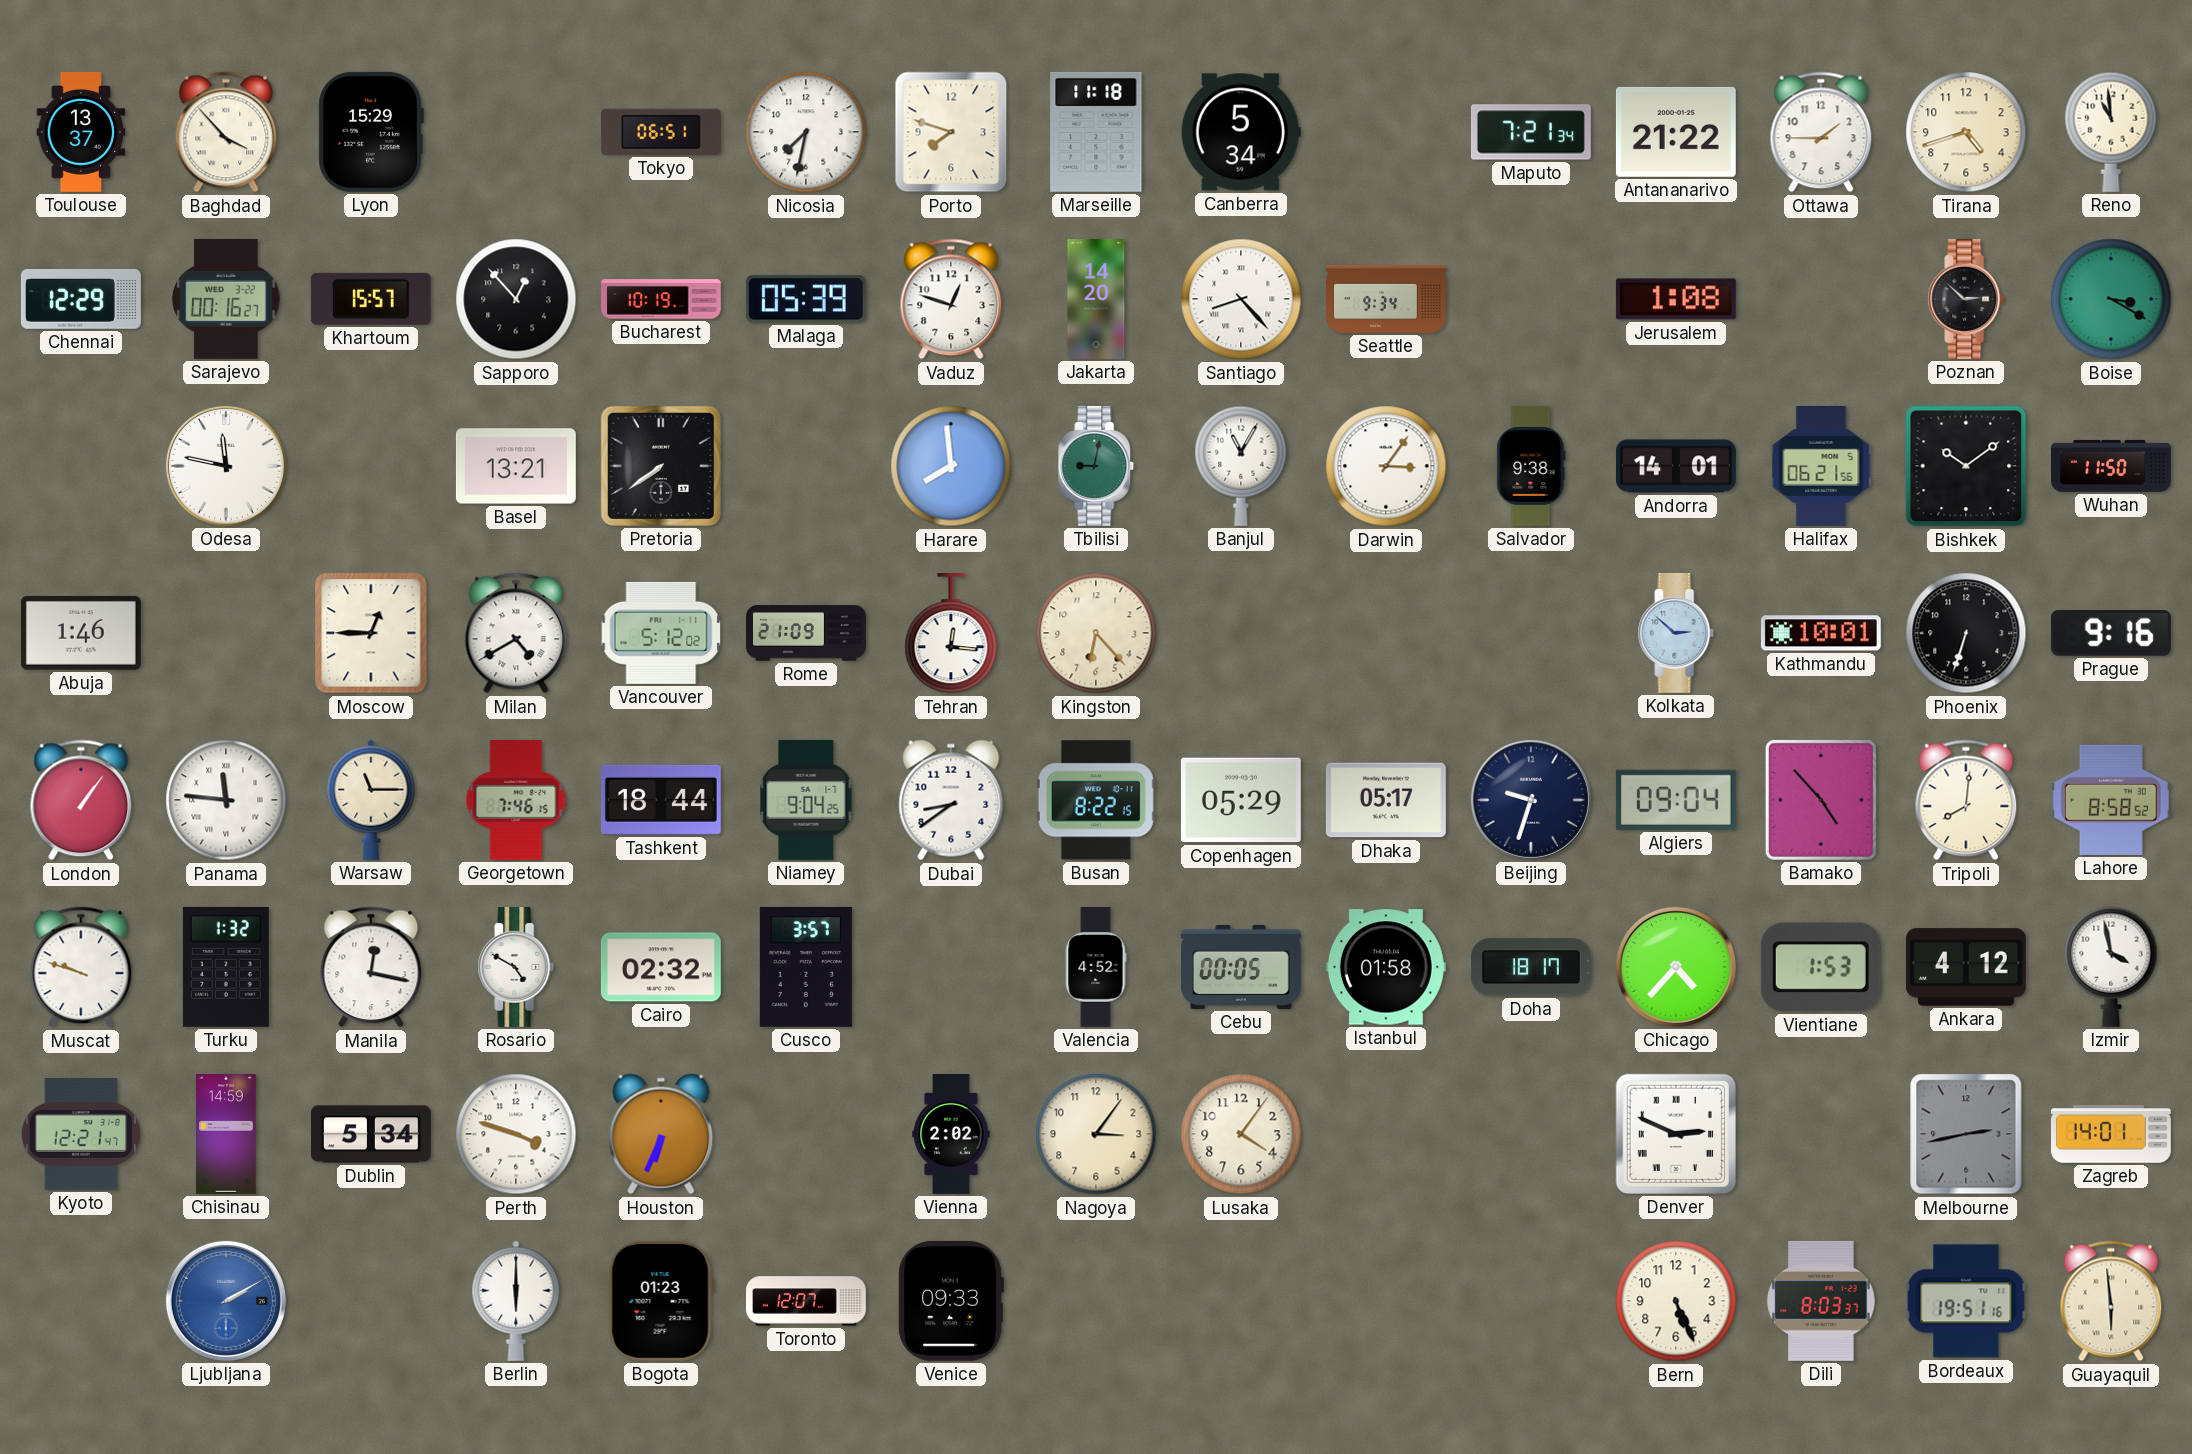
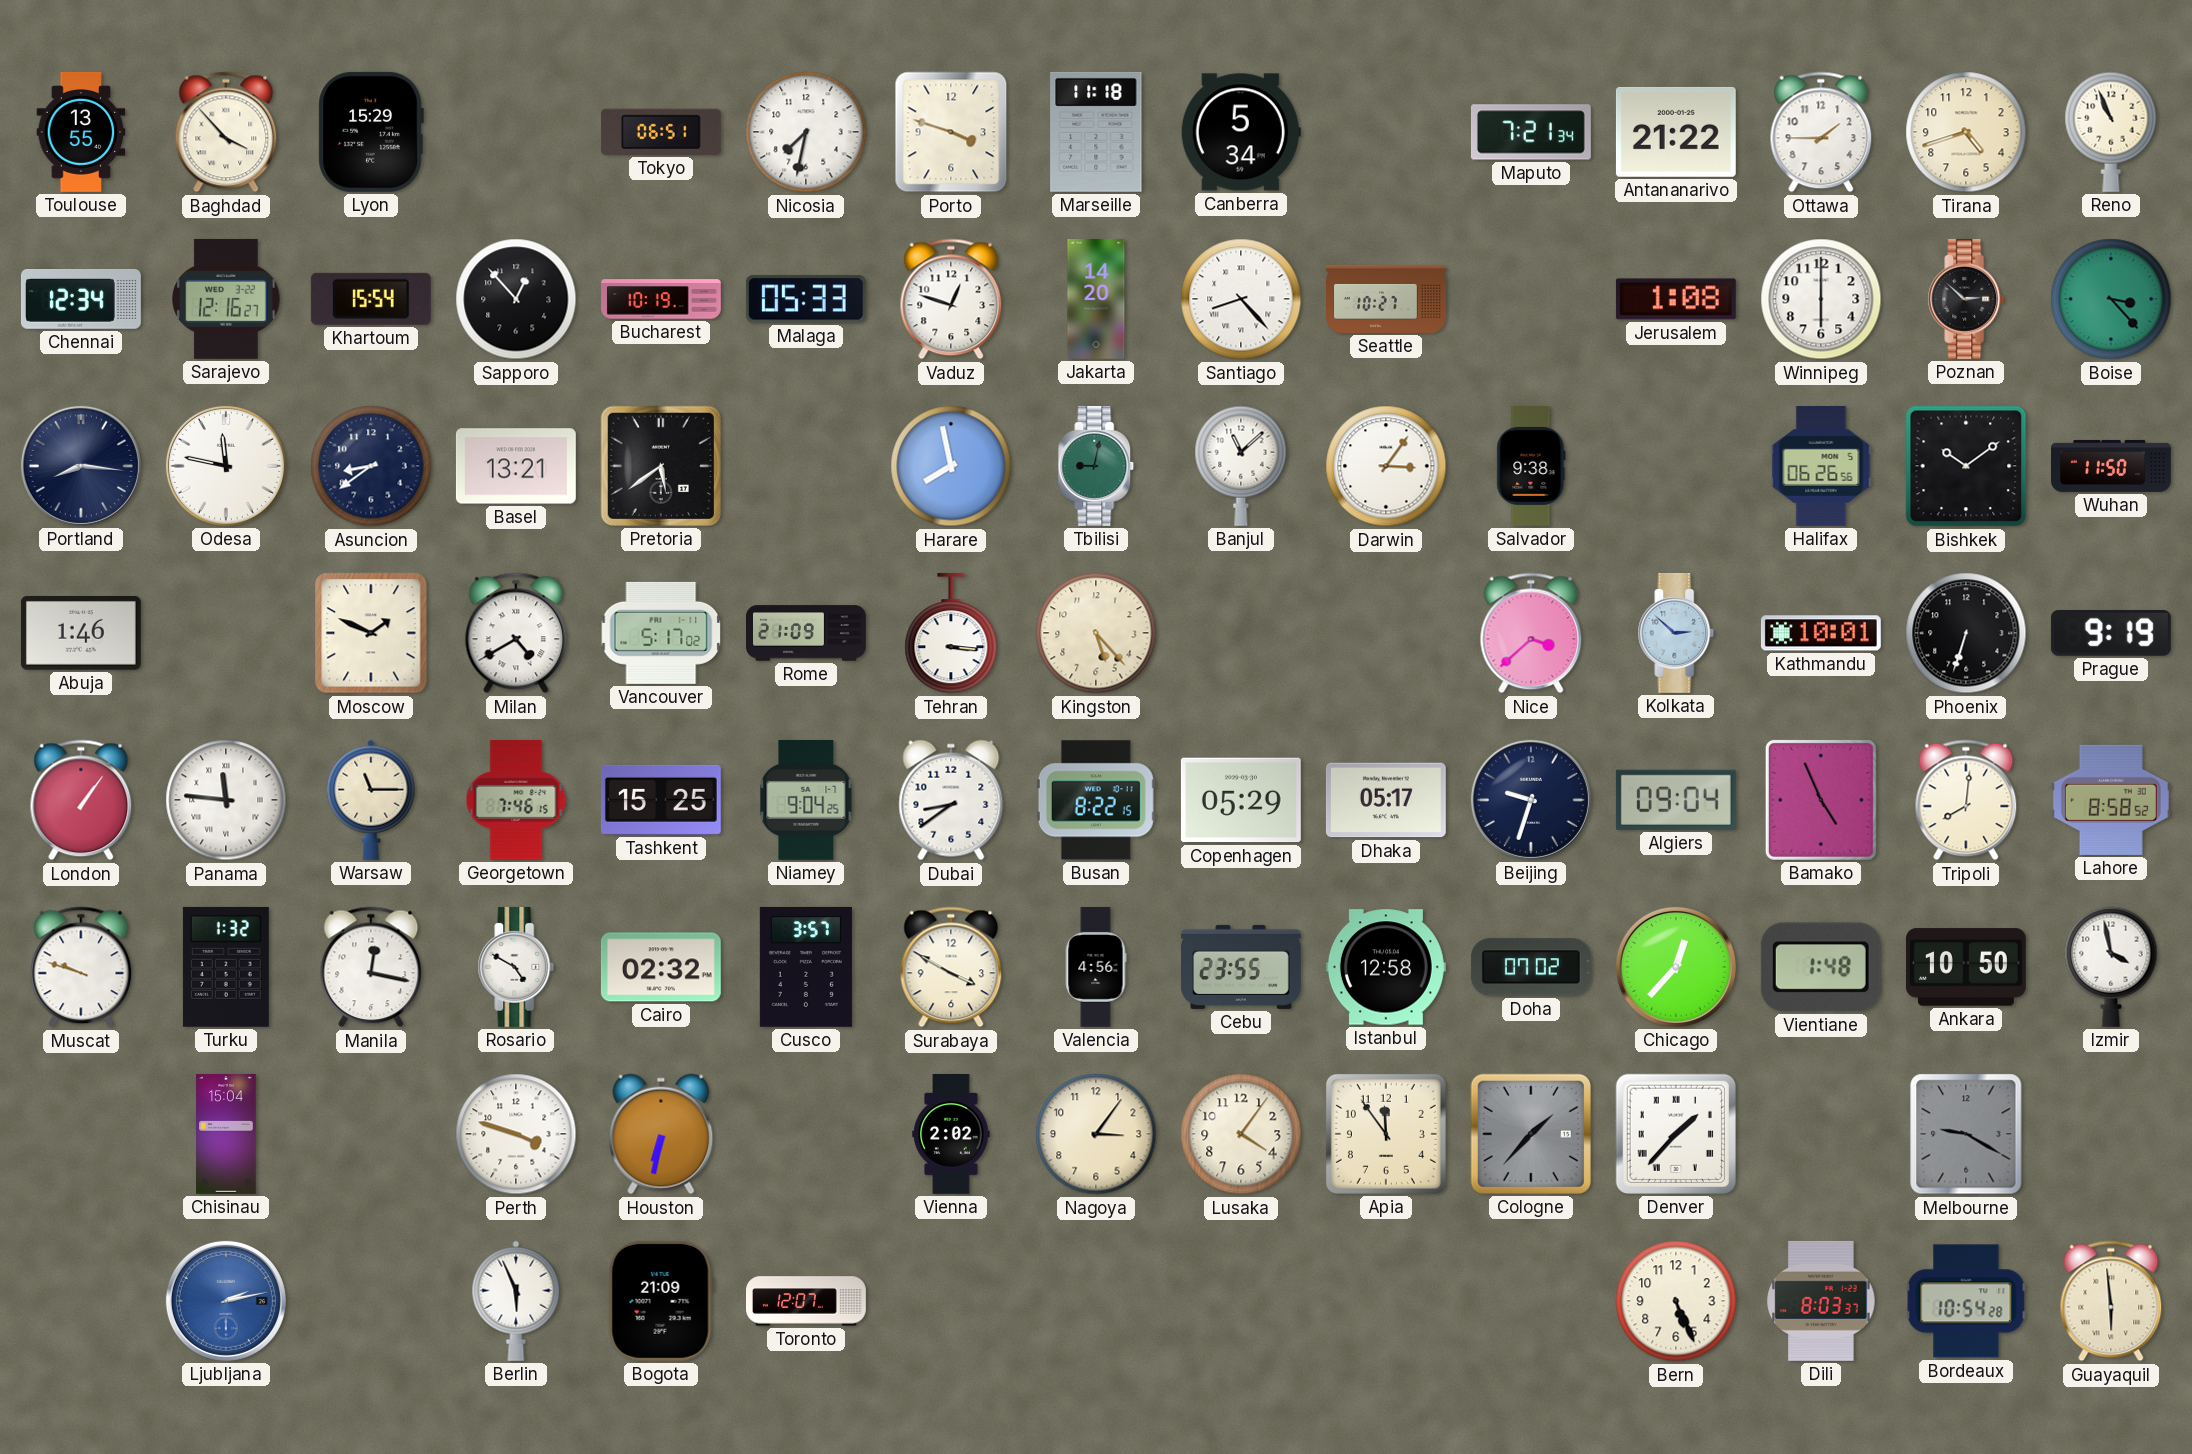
Toulouse: 13:37 -> 13:55 (81, 132)
Porto: 7:48 -> 3:48 (951, 132)
Reno: 10:59 -> 10:56 (2111, 132)
Chennai: 12:29 -> 12:34 (81, 300)
Sarajevo: 00:16 -> 12:16 (226, 299)
Khartoum: 15:57 -> 15:54 (371, 299)
Malaga: 05:39 -> 05:33 (806, 299)
Seattle: 9:34 -> 10:27 (1387, 299)
Winnipeg: none -> 6:00 (1821, 299)
Boise: 3:20 -> 3:23 (2111, 299)
Portland: none -> 8:16 (81, 466)
Asuncion: none -> 8:39 (371, 466)
Pretoria: 7:39 -> 5:39 (661, 466)
Harare: 7:59 -> 7:58 (951, 466)
Banjul: 11:05 -> 11:08 (1241, 466)
Andorra: 14:01 -> none (1676, 466)
Halifax: 06:21 -> 06:26 (1821, 466)
Moscow: 12:45 -> 1:49 (371, 633)
Vancouver: 5:12 -> 5:17 (661, 633)
Tehran: 12:16 -> 3:16 (951, 633)
Kingston: 6:23 -> 5:23 (1096, 633)
Nice: none -> 3:38 (1531, 633)
Prague: 9:16 -> 9:19 (2111, 634)
Tashkent: 18:44 -> 15:25 (661, 800)
Bamako: 4:53 -> 4:56 (1821, 800)
Surabaya: none -> 3:50 (951, 967)
Valencia: 4:52 -> 4:56 (1096, 967)
Cebu: 00:05 -> 23:55 (1241, 967)
Istanbul: 01:58 -> 12:58 (1386, 967)
Doha: 18:17 -> 07:02 (1531, 967)
Chicago: 4:37 -> 12:37 (1676, 967)
Vientiane: 1:53 -> 1:48 (1821, 967)
Ankara: 4:12 -> 10:50 (1966, 967)
Kyoto: 12:21 -> none (81, 1135)
Chisinau: 14:59 -> 15:04 (226, 1134)
Dublin: 5:34 -> none (371, 1134)
Houston: 6:34 -> 6:32 (661, 1134)
Apia: none -> 11:54 (1386, 1134)
Cologne: none -> 1:37 (1531, 1134)
Denver: 2:49 -> 1:37 (1676, 1134)
Melbourne: 2:43 -> 9:20 (1966, 1134)
Zagreb: 14:01 -> none (2111, 1134)
Ljubljana: 2:10 -> 2:13 (226, 1301)
Berlin: 6:00 -> 5:56 (516, 1301)
Bogota: 01:23 -> 21:09 (661, 1301)
Venice: 09:33 -> none (951, 1301)
Bordeaux: 19:51 -> 10:54 (1966, 1301)
